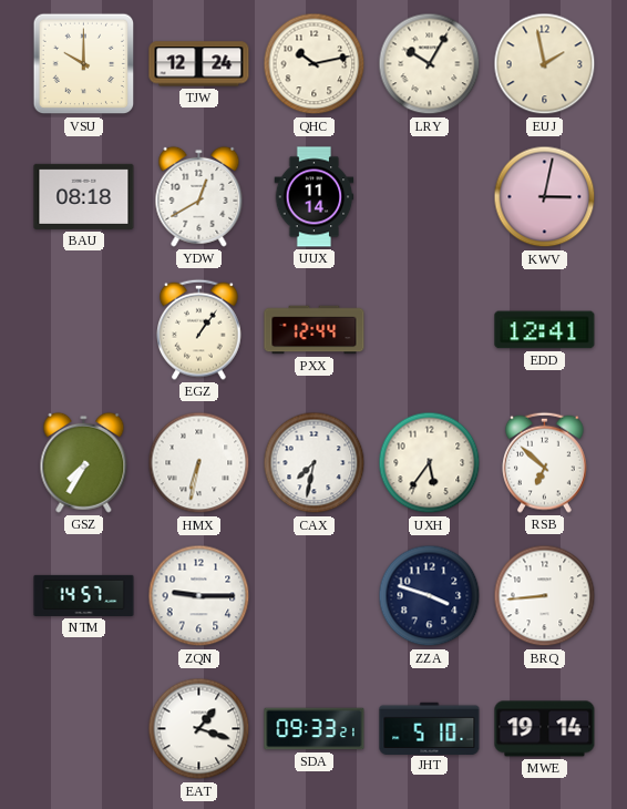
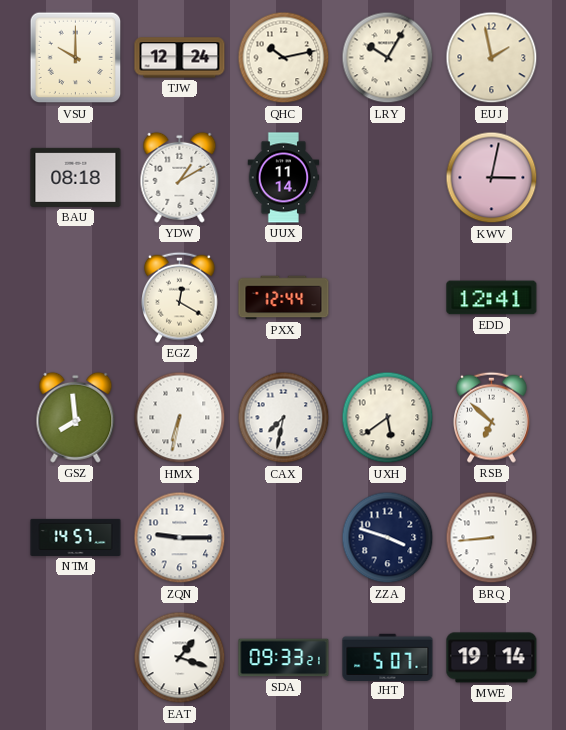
YDW: 12:40 -> 1:10 (180, 177)
EGZ: 1:06 -> 12:20 (180, 297)
GSZ: 7:35 -> 7:59 (76, 417)
UXH: 5:36 -> 5:39 (388, 418)
JHT: 5:10 -> 5:07 (388, 657)
